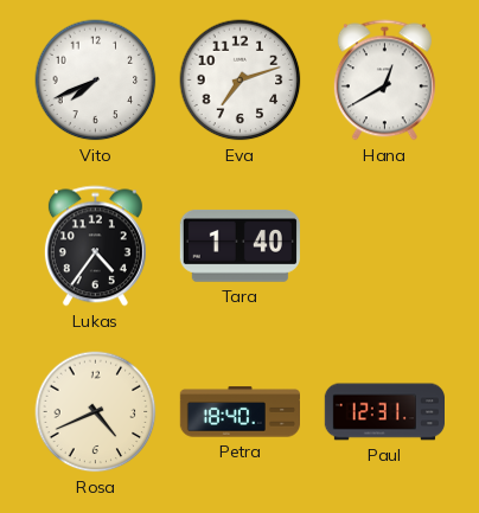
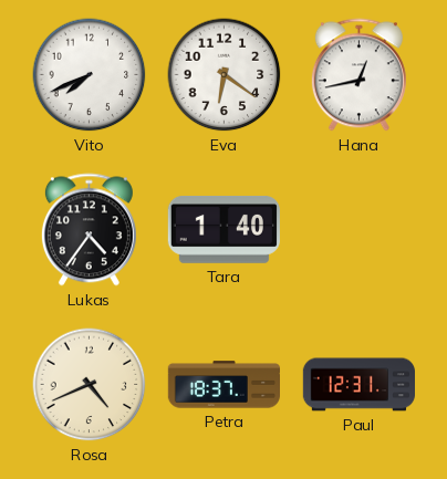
Eva: 7:12 -> 6:21 (225, 75)
Hana: 12:40 -> 12:43 (358, 75)
Petra: 18:40 -> 18:37 (224, 385)
